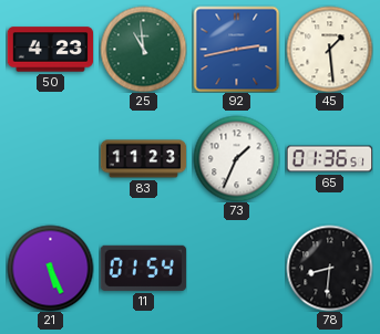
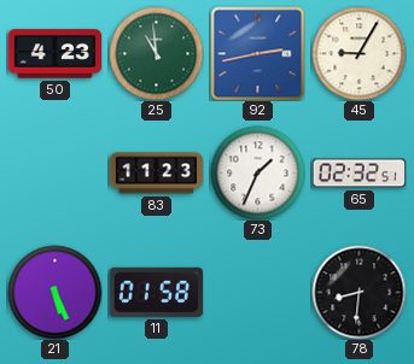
45: 1:29 -> 9:05 (358, 53)
65: 01:36 -> 02:32 (358, 174)
11: 01:54 -> 01:58 (156, 292)
